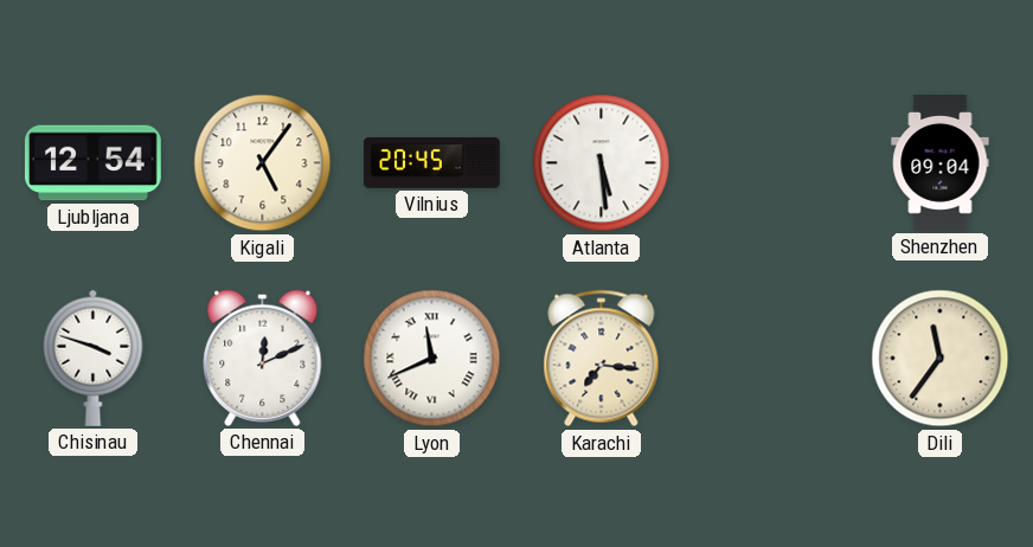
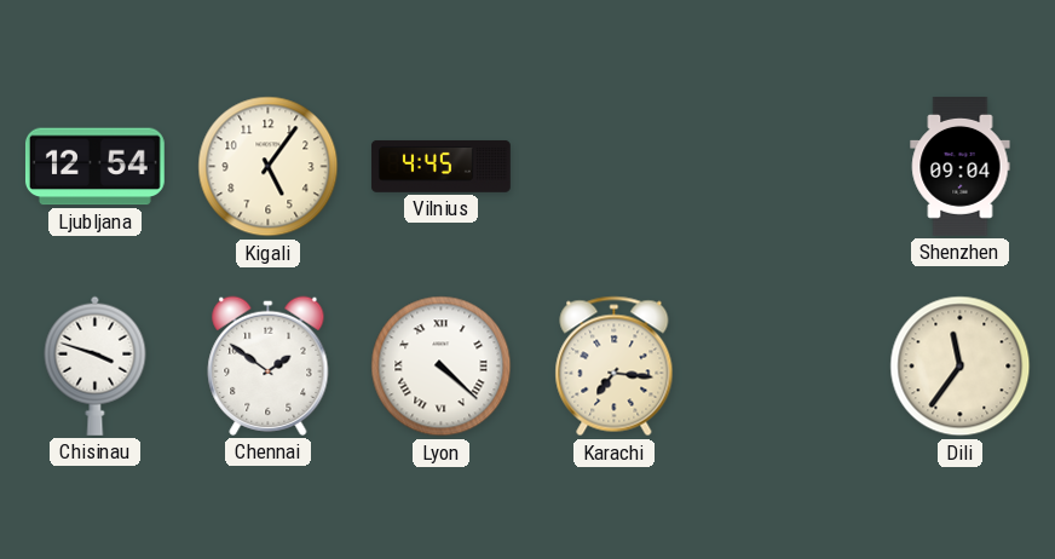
Vilnius: 20:45 -> 4:45 (440, 166)
Atlanta: 5:29 -> none (602, 163)
Chennai: 12:11 -> 1:51 (269, 365)
Lyon: 11:41 -> 4:22 (442, 367)
